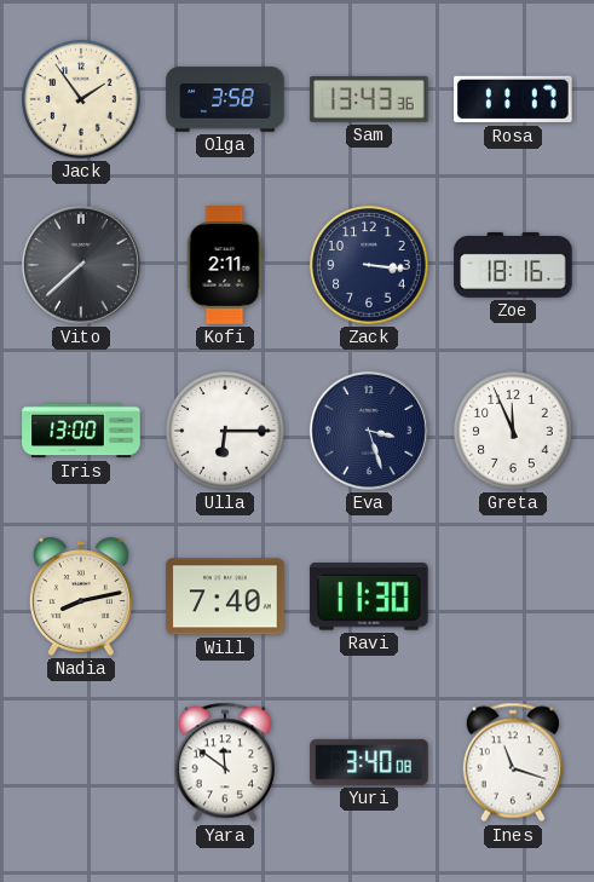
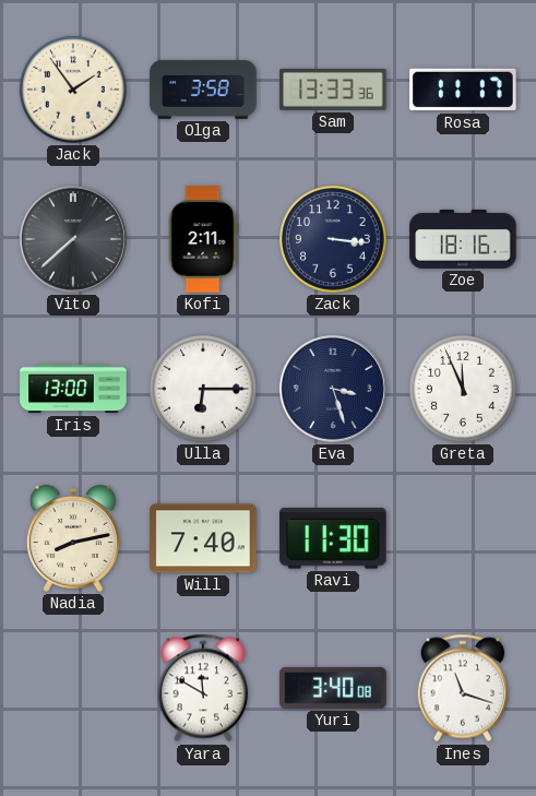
Sam: 13:43 -> 13:33 (333, 91)
Yara: 11:51 -> 11:50 (202, 688)
